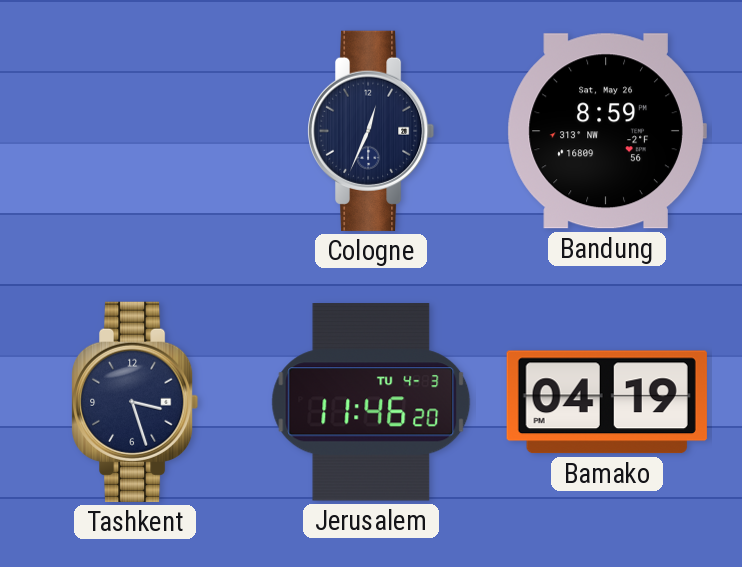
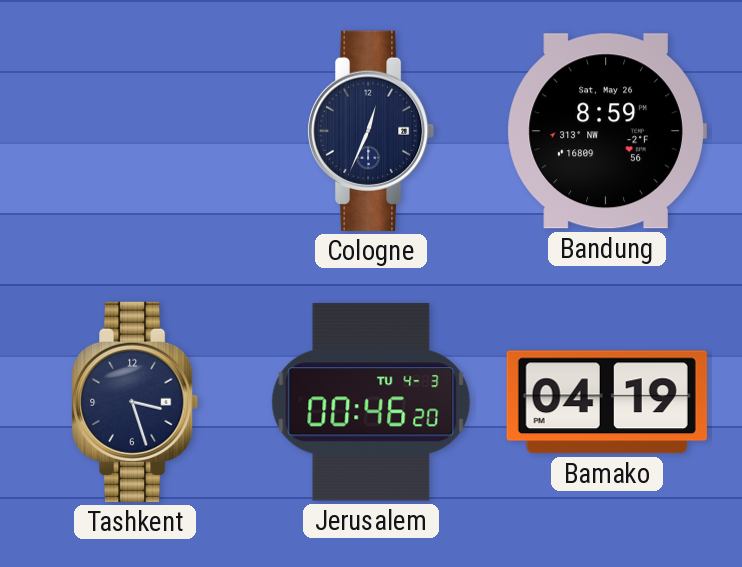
Jerusalem: 11:46 -> 00:46 (371, 402)
